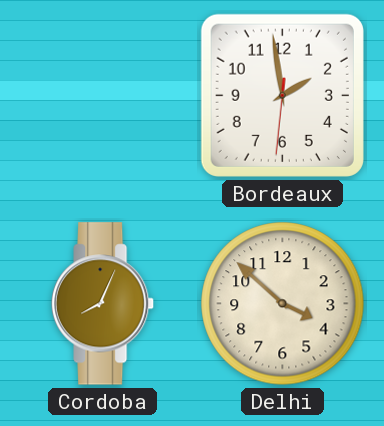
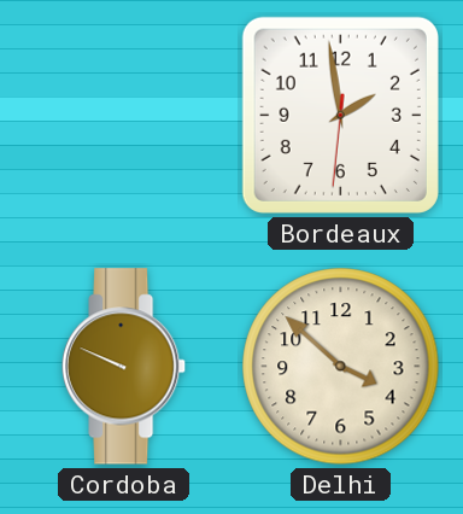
Cordoba: 8:04 -> 9:49 (125, 367)
